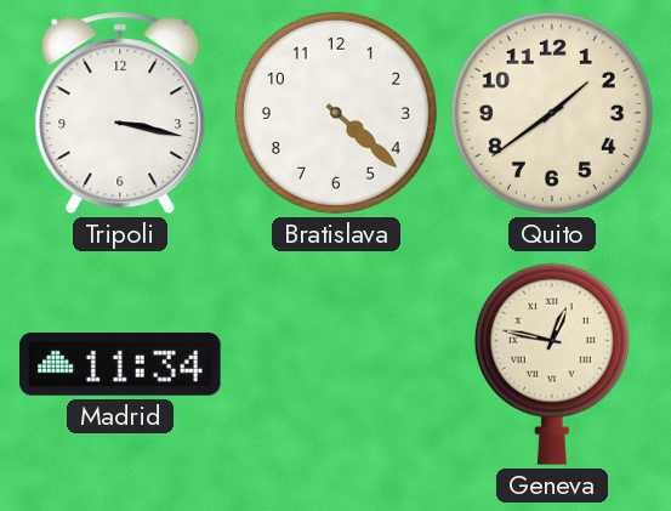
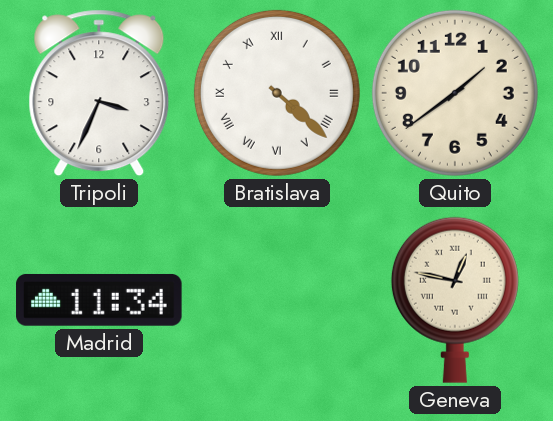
Tripoli: 3:17 -> 3:34 (99, 93)
Bratislava numerals: Arabic -> Roman (277, 93)
